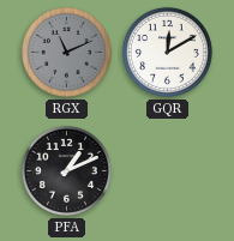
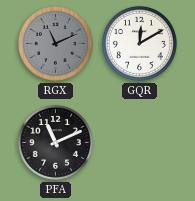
PFA: 1:11 -> 11:11 (55, 142)
